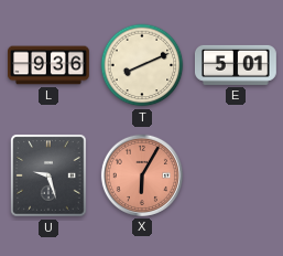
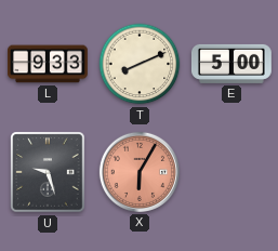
L: 9:36 -> 9:33 (49, 64)
E: 5:01 -> 5:00 (231, 64)
